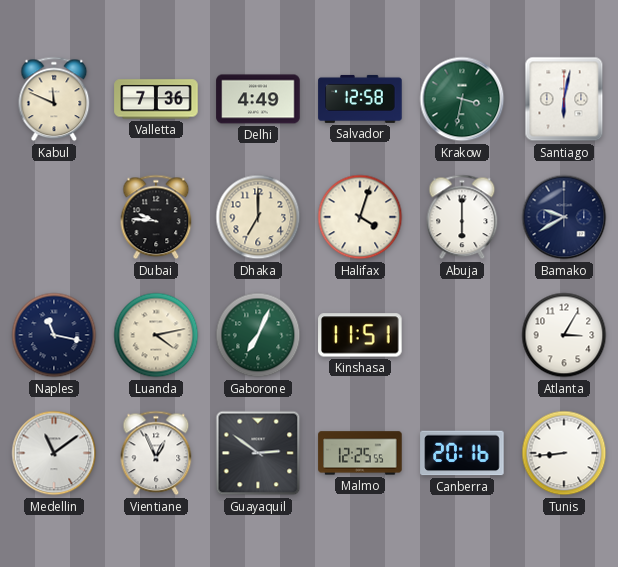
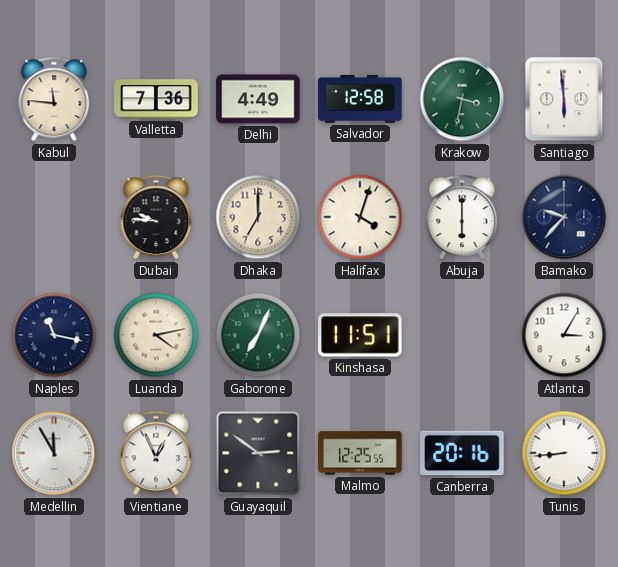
Kabul: 11:49 -> 11:46 (54, 99)
Santiago: 6:02 -> 5:59 (564, 99)
Bamako: 9:40 -> 9:37 (564, 217)
Medellin: 11:09 -> 11:55 (54, 453)
